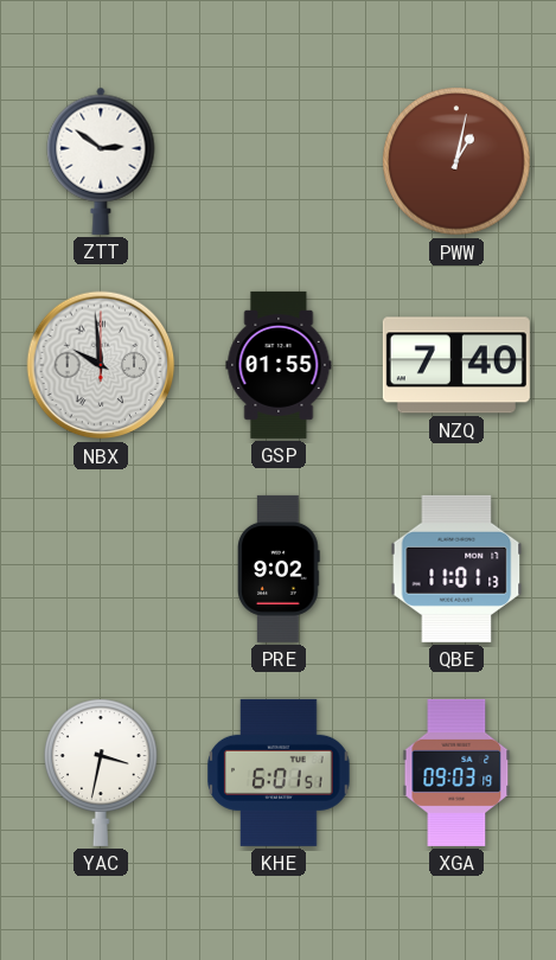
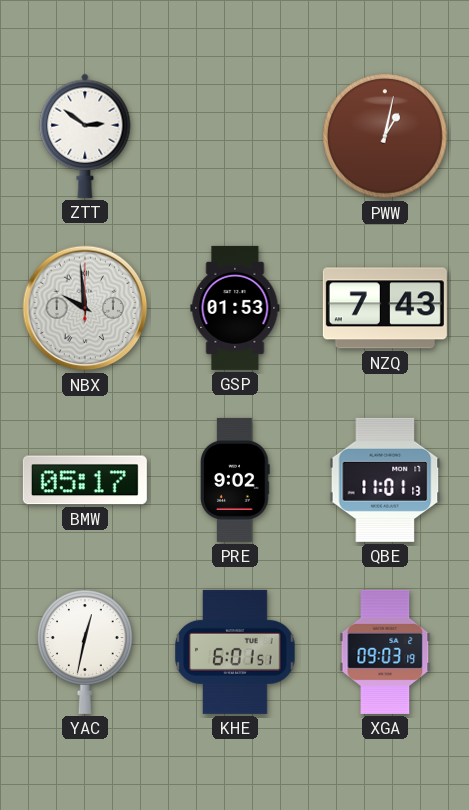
GSP: 01:55 -> 01:53 (235, 308)
NZQ: 7:40 -> 7:43 (385, 308)
BMW: none -> 05:17 (85, 480)
YAC: 3:32 -> 12:32 (85, 652)
